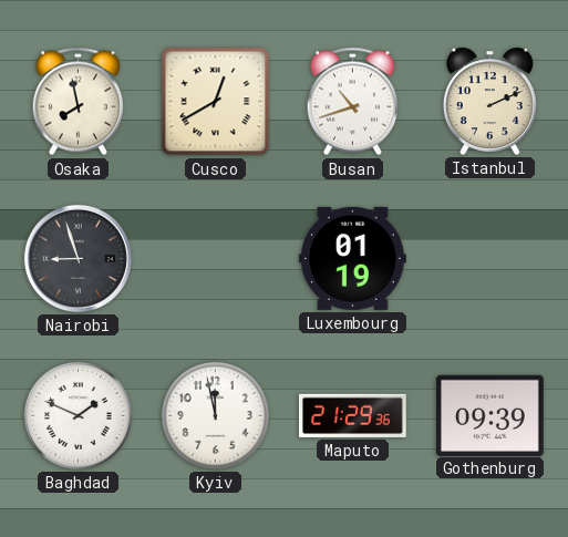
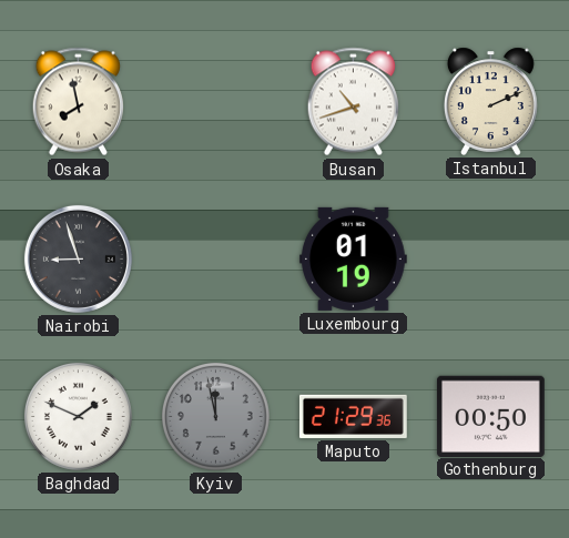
Cusco: 12:40 -> none (216, 102)
Kyiv dial: white -> grey (215, 416)
Gothenburg: 09:39 -> 00:50 (490, 416)
